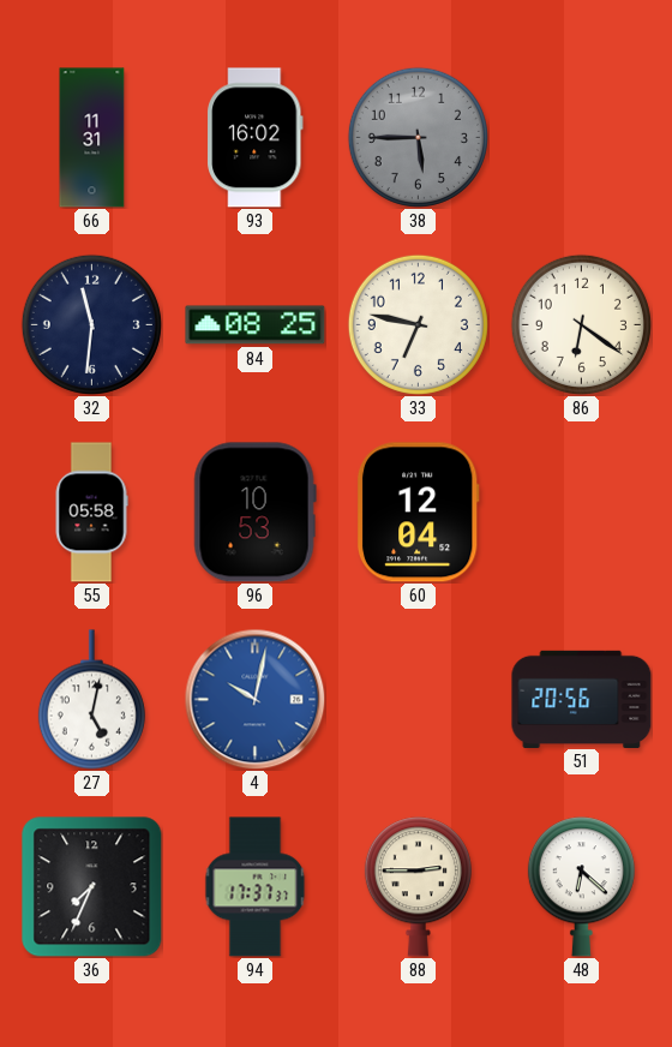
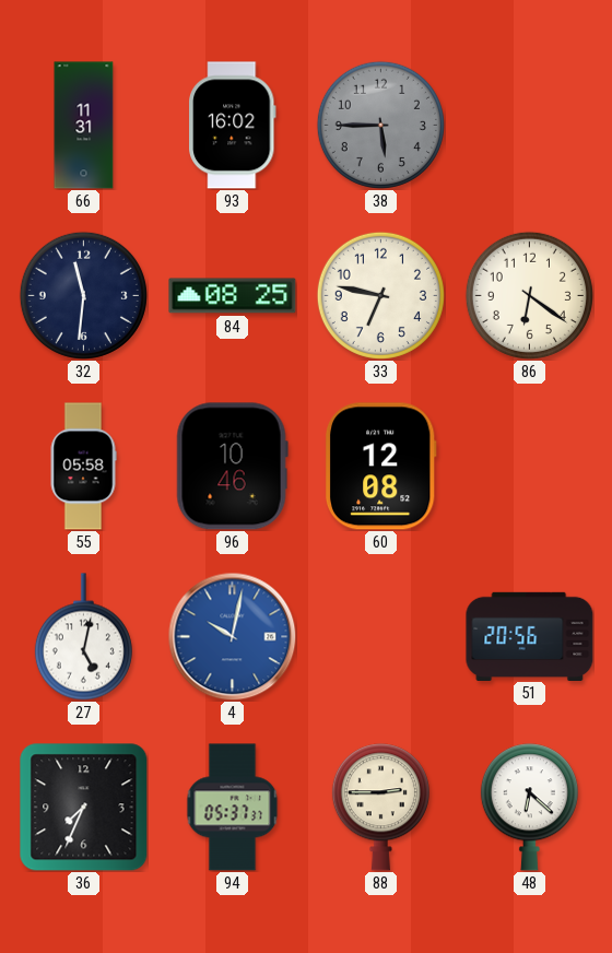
96: 10:53 -> 10:46 (232, 467)
60: 12:04 -> 12:08 (380, 467)
94: 17:37 -> 05:37 (233, 808)
